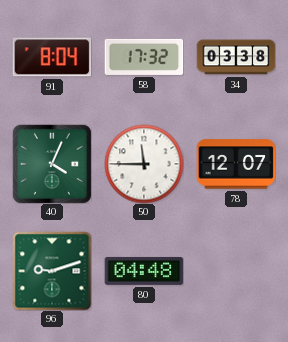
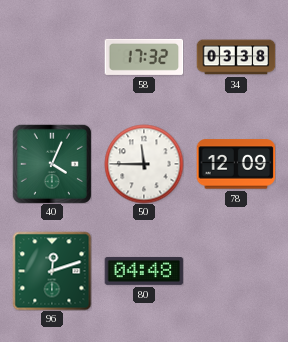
91: 8:04 -> none (52, 57)
78: 12:07 -> 12:09 (236, 164)
96: 9:12 -> 12:12 (52, 271)
